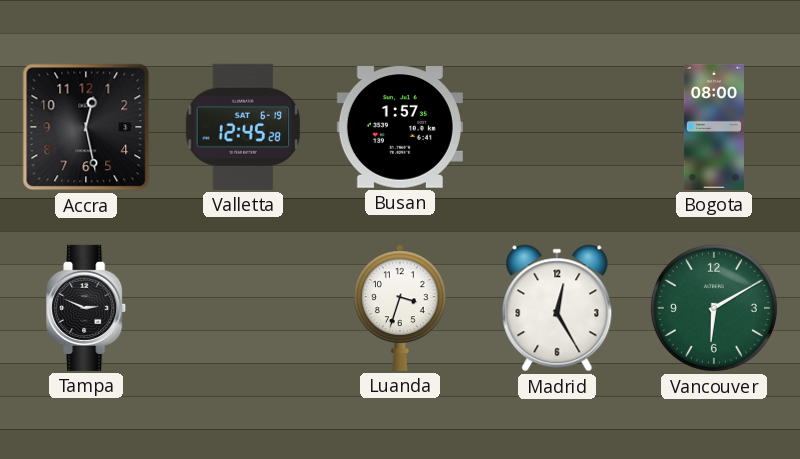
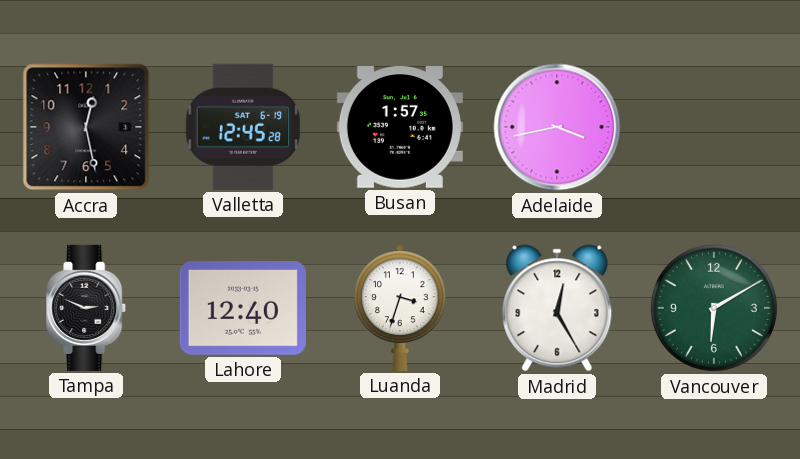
Adelaide: none -> 3:43 (557, 127)
Bogota: 08:00 -> none (714, 127)
Lahore: none -> 12:40 (243, 309)
